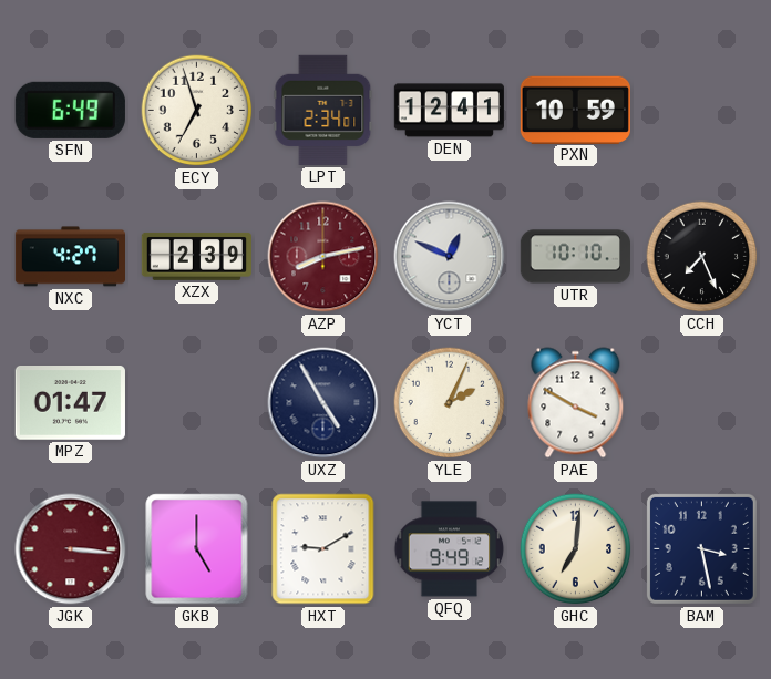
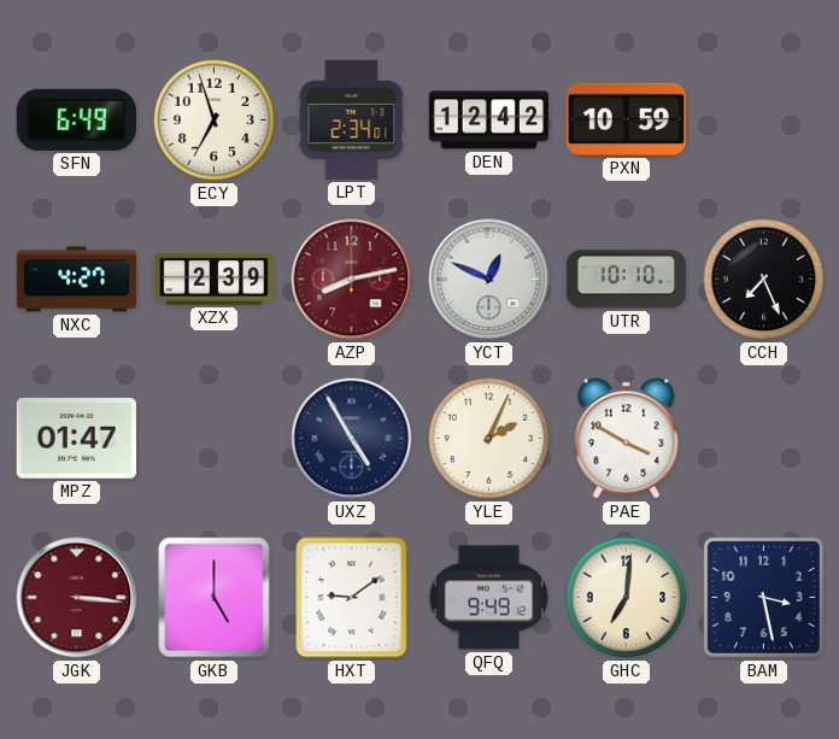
DEN: 12:41 -> 12:42 (488, 121)
HXT: 9:10 -> 9:09 (352, 598)
